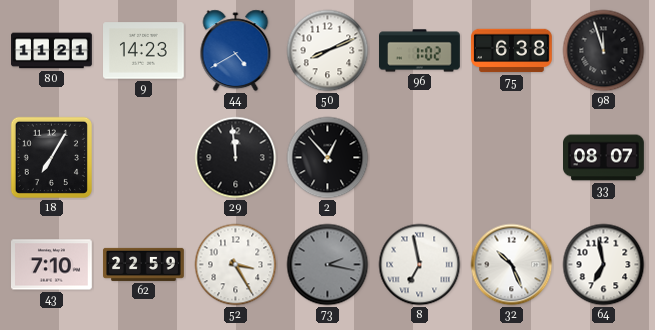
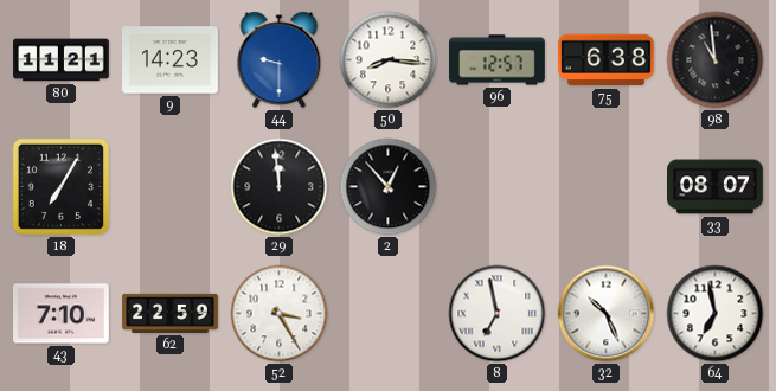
44: 4:40 -> 9:30 (280, 60)
50: 8:11 -> 8:16 (389, 60)
96: 1:02 -> 12:57 (498, 60)
98: 11:57 -> 10:59 (716, 60)
73: 2:17 -> none (328, 265)
